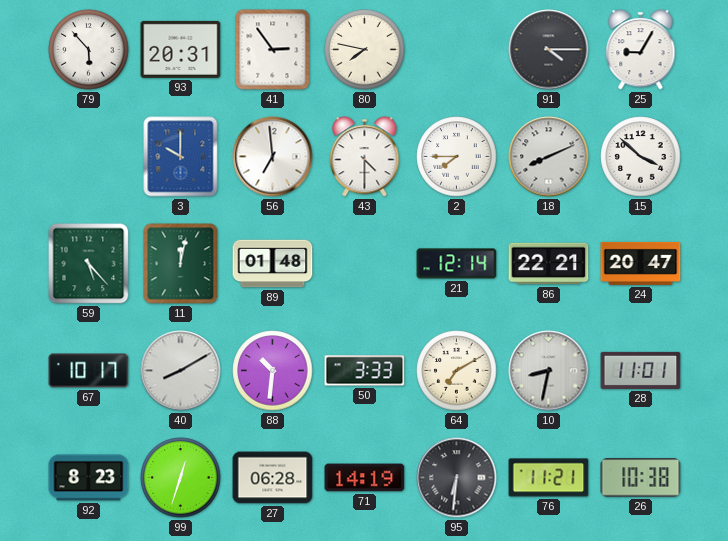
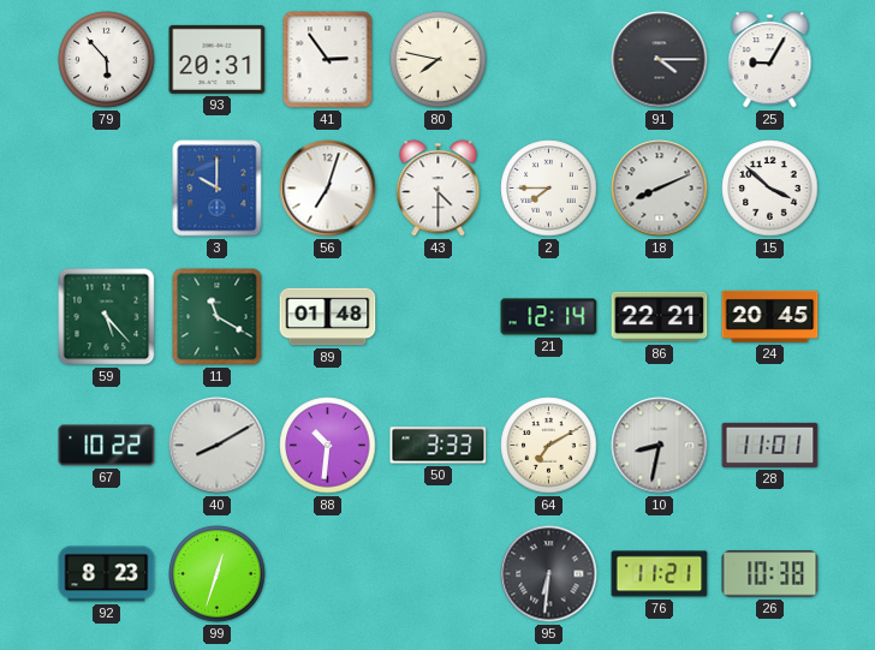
56: 6:59 -> 7:03 (328, 189)
11: 12:02 -> 11:20 (218, 317)
24: 20:47 -> 20:45 (770, 316)
67: 10:17 -> 10:22 (107, 446)
27: 06:28 -> none (273, 478)
71: 14:19 -> none (365, 478)
